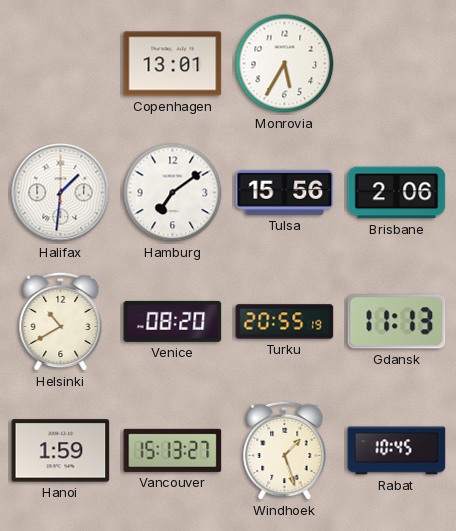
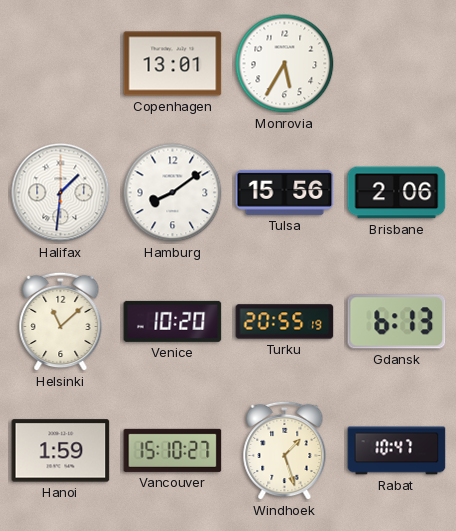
Hamburg: 7:09 -> 8:09 (173, 193)
Helsinki: 10:40 -> 11:08 (61, 322)
Venice: 08:20 -> 10:20 (173, 321)
Gdansk: 11:13 -> 6:13 (397, 322)
Vancouver: 15:13 -> 15:10 (173, 450)
Rabat: 10:45 -> 10:47 (397, 451)
